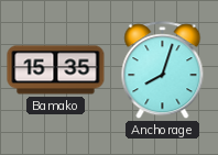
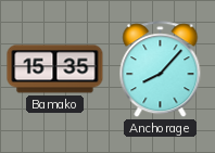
Anchorage: 8:03 -> 8:07 (161, 69)
